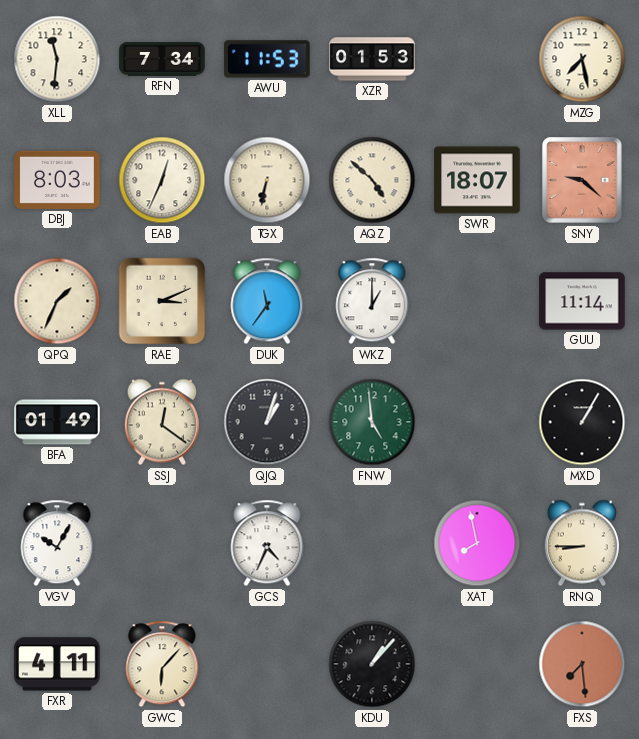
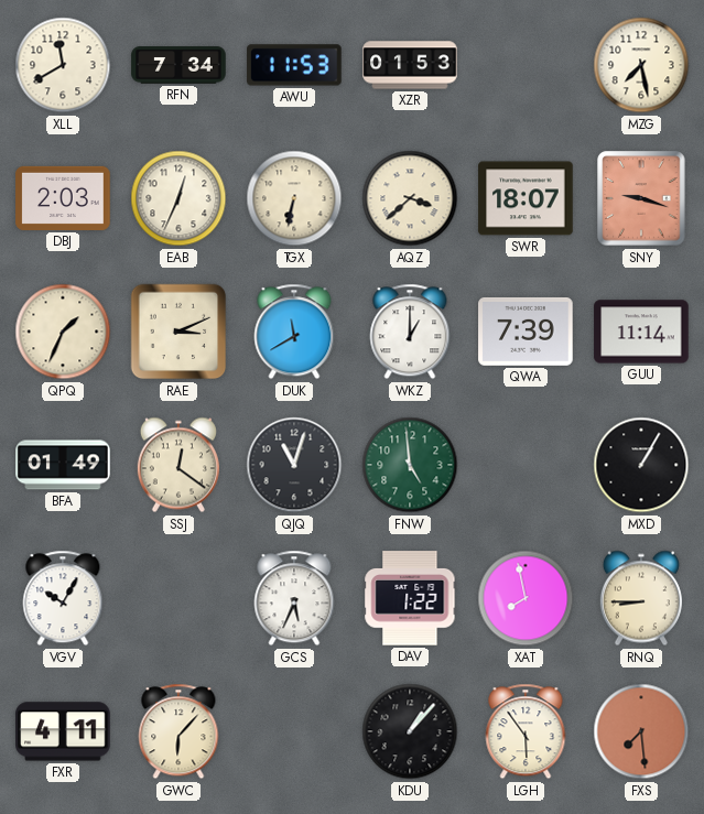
XLL: 11:31 -> 11:40 (63, 65)
DBJ: 8:03 -> 2:03 (63, 198)
AQZ: 4:52 -> 3:38 (410, 198)
SNY: 9:22 -> 9:18 (641, 198)
DUK: 11:36 -> 11:40 (294, 332)
QWA: none -> 7:39 (526, 332)
QJQ: 1:03 -> 11:03 (294, 465)
GCS: 4:34 -> 5:34 (294, 598)
DAV: none -> 1:22 (410, 598)
LGH: none -> 5:54 (526, 731)
